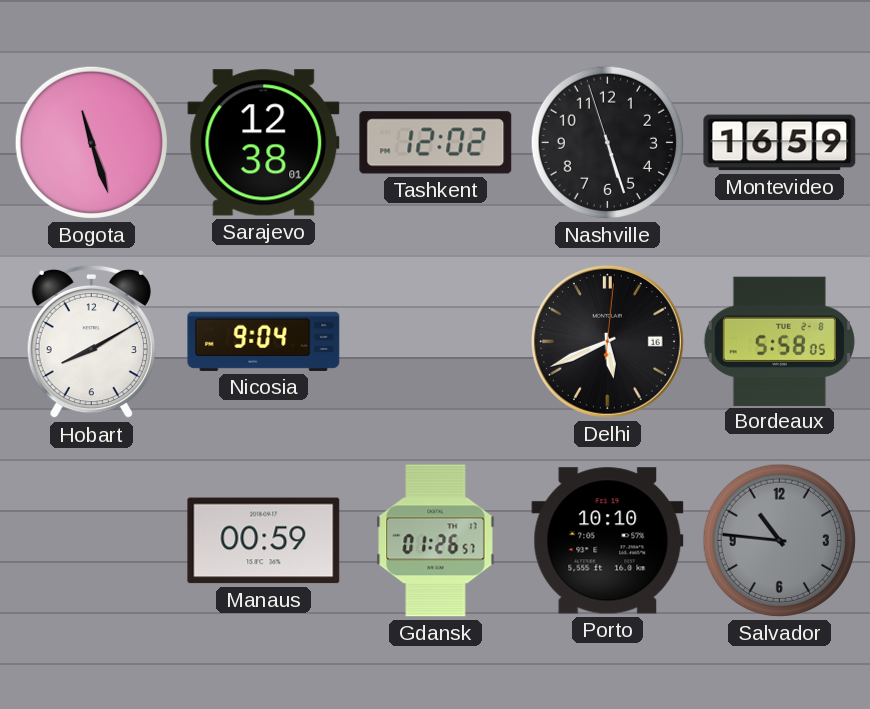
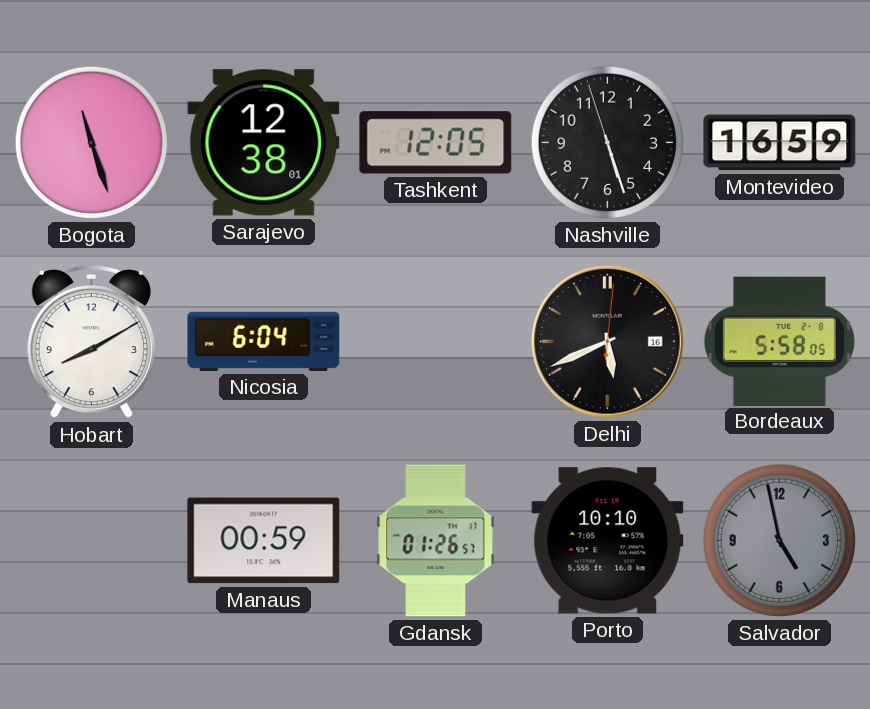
Tashkent: 12:02 -> 12:05 (436, 143)
Nicosia: 9:04 -> 6:04 (264, 341)
Salvador: 10:46 -> 4:58 (779, 540)
